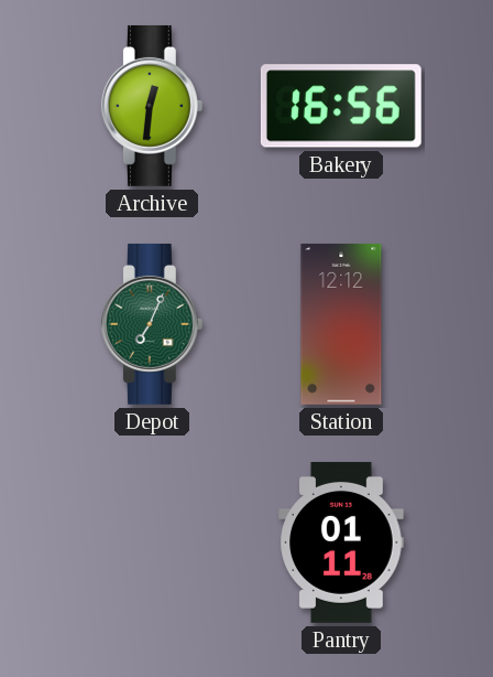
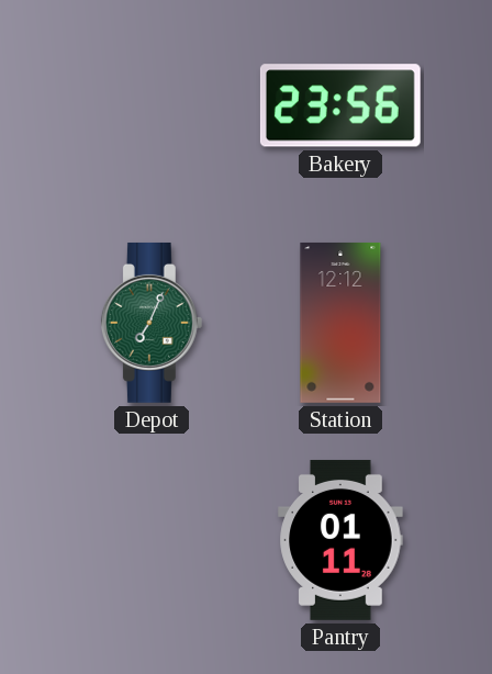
Archive: 12:31 -> none (152, 106)
Bakery: 16:56 -> 23:56 (340, 105)
